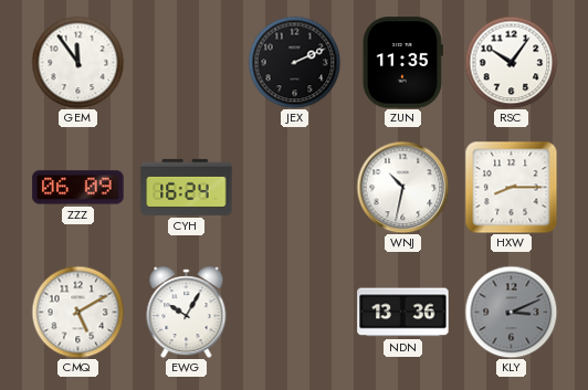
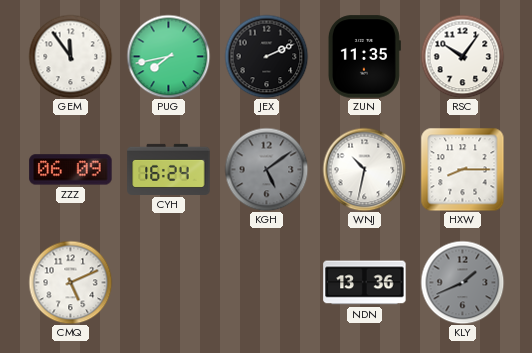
PUG: none -> 7:43 (168, 56)
KGH: none -> 5:09 (266, 169)
CMQ: 5:10 -> 5:11 (70, 282)
EWG: 10:05 -> none (187, 313)
KLY: 3:11 -> 1:41 (462, 282)
